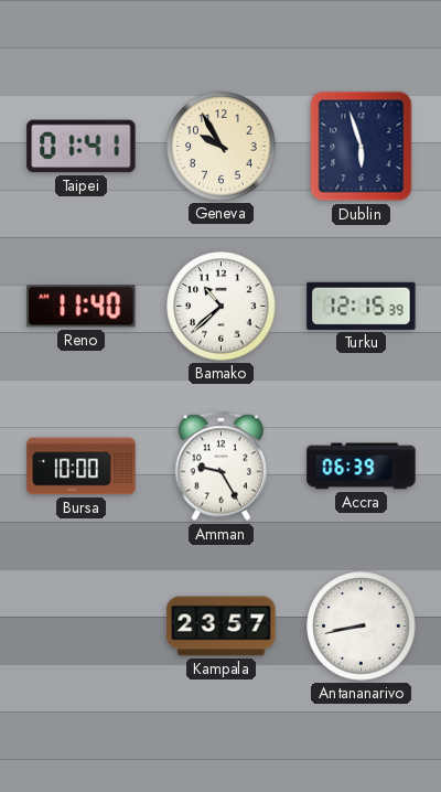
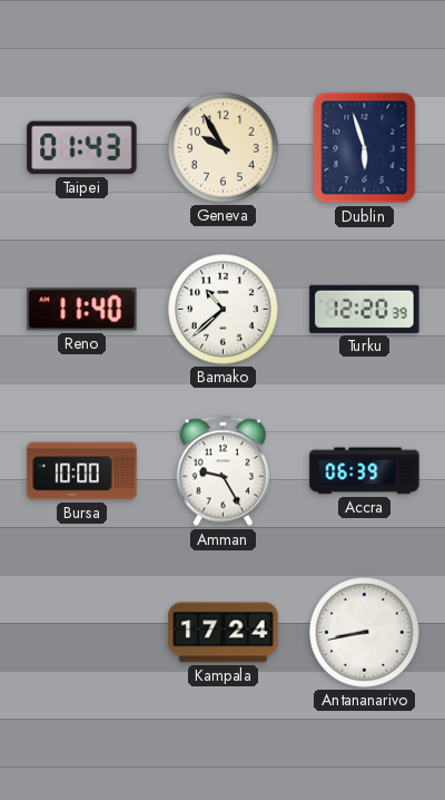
Taipei: 01:41 -> 01:43 (82, 148)
Turku: 12:15 -> 12:20 (365, 309)
Kampala: 23:57 -> 17:24 (224, 633)
